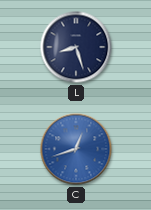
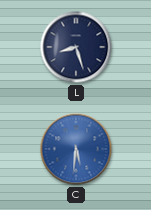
C: 12:42 -> 5:31 (76, 149)
